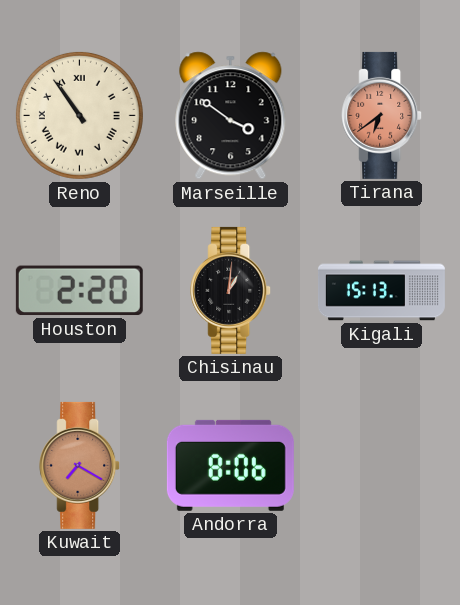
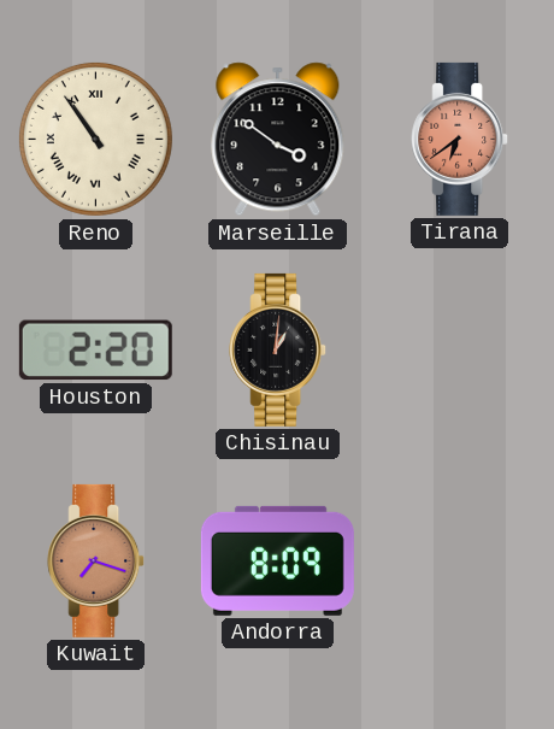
Kigali: 15:13 -> none (381, 291)
Kuwait: 7:20 -> 7:18 (96, 560)
Andorra: 8:06 -> 8:09 (277, 560)
